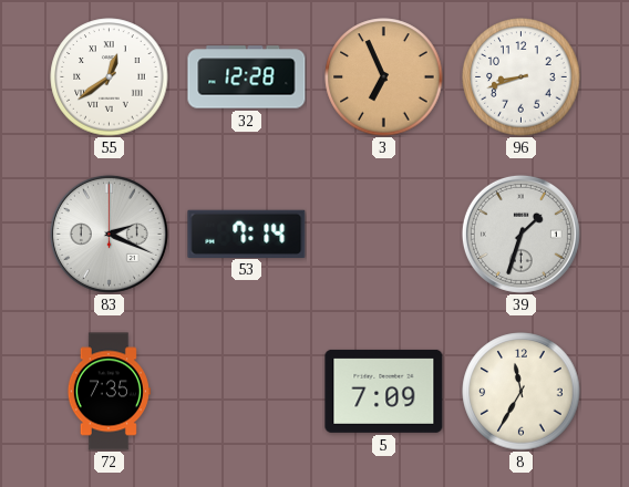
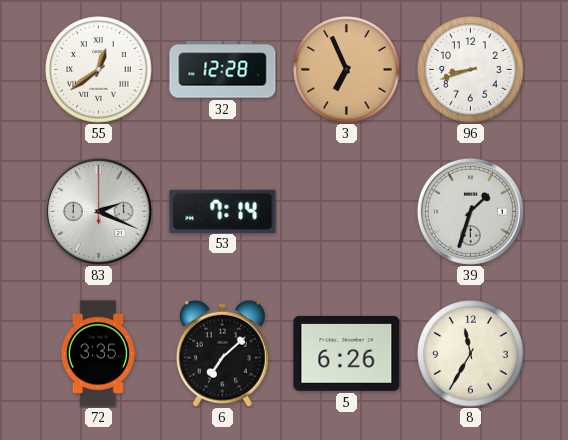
72: 7:35 -> 3:35 (98, 354)
6: none -> 7:08 (222, 353)
5: 7:09 -> 6:26 (347, 353)
